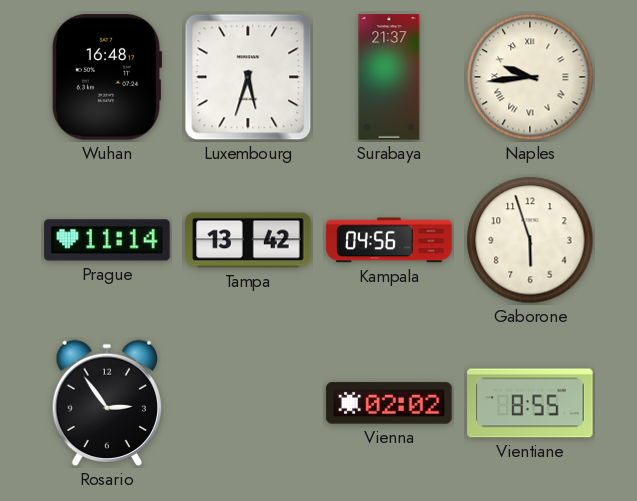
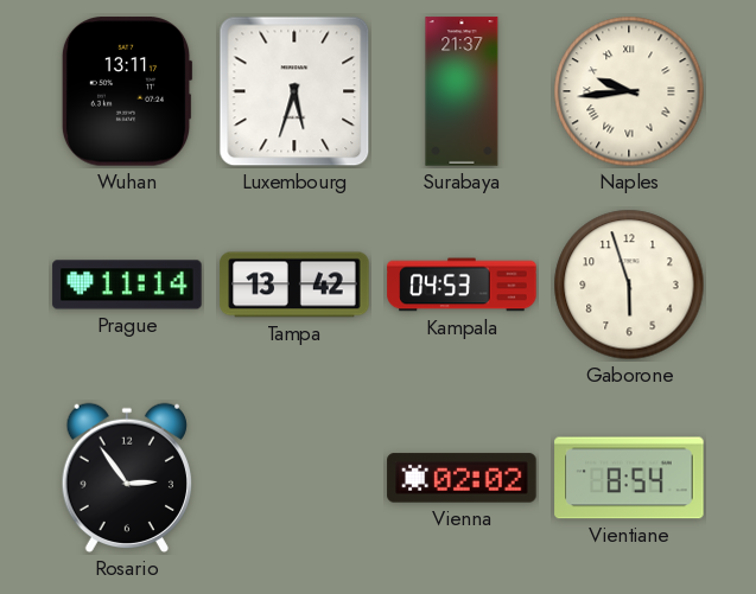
Wuhan: 16:48 -> 13:11 (127, 91)
Kampala: 04:56 -> 04:53 (462, 285)
Vientiane: 8:55 -> 8:54 (629, 478)
